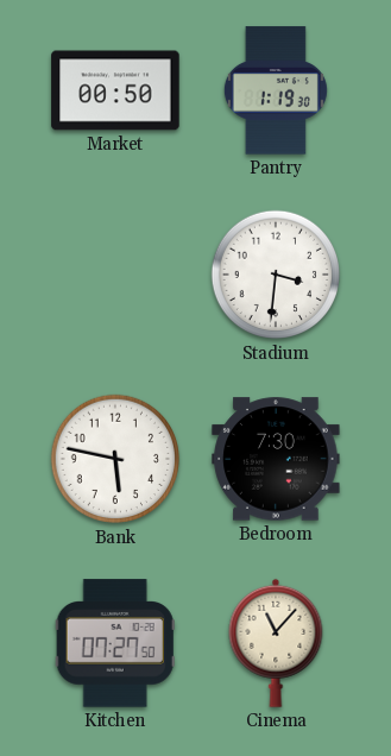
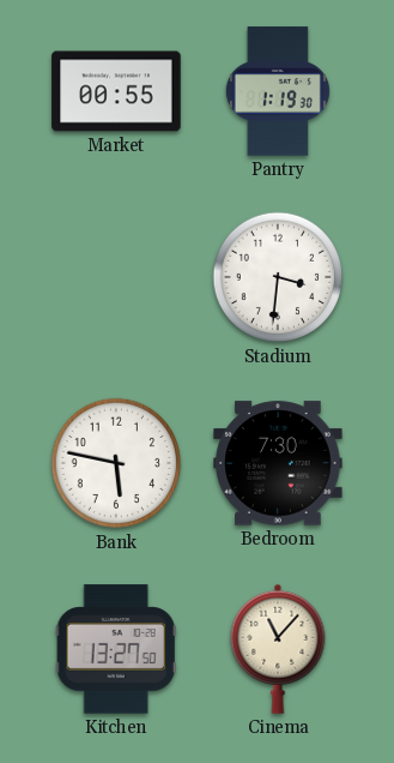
Market: 00:50 -> 00:55 (116, 91)
Kitchen: 07:27 -> 13:27 (116, 649)
